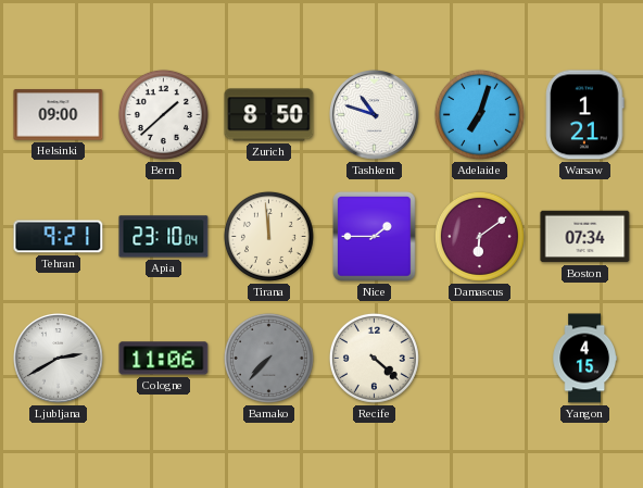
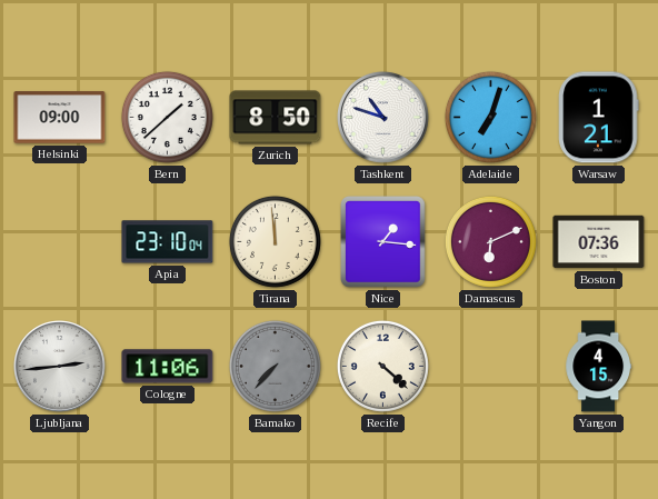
Tehran: 9:21 -> none (59, 237)
Nice: 1:45 -> 1:16 (383, 242)
Damascus: 6:09 -> 6:11 (490, 241)
Boston: 07:34 -> 07:36 (599, 242)
Ljubljana: 2:40 -> 2:44 (60, 367)
